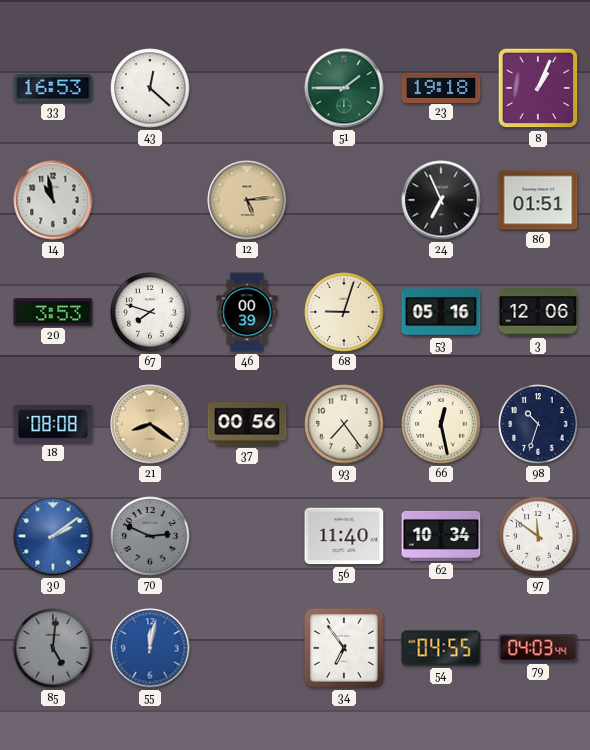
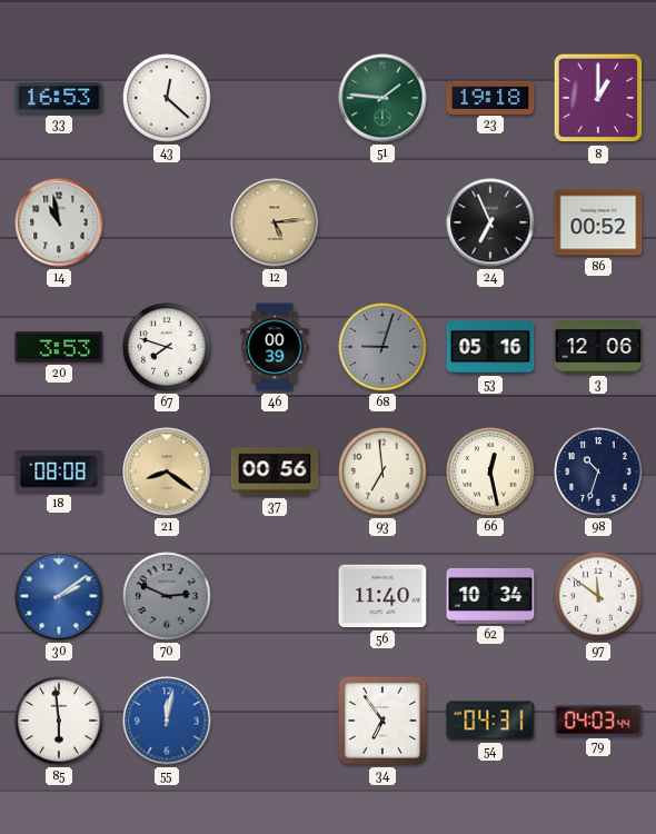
51: 1:45 -> 1:46 (382, 98)
8: 1:04 -> 1:00 (598, 98)
86: 01:51 -> 00:52 (598, 222)
68 dial: cream -> grey (382, 347)
93: 7:24 -> 6:59 (382, 471)
85: 5:01 -> 5:59 (59, 721)
85 dial: grey -> white (59, 721)
54: 04:55 -> 04:31 (490, 721)
